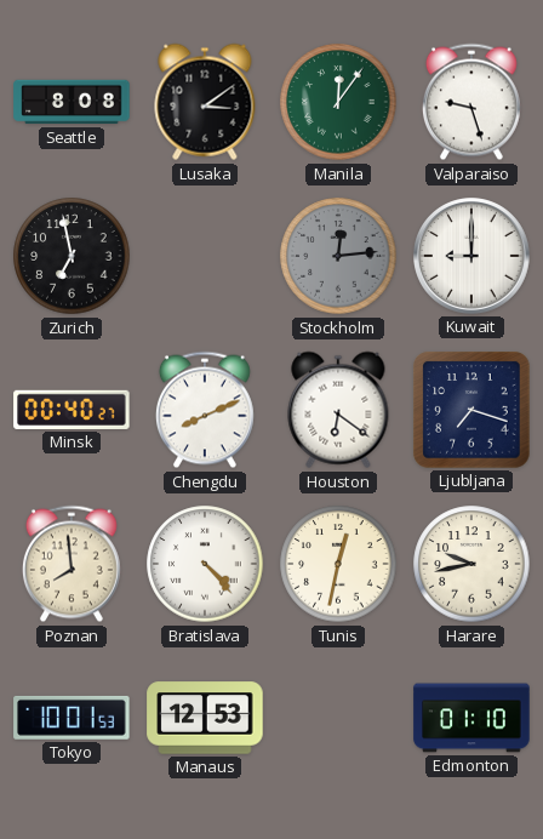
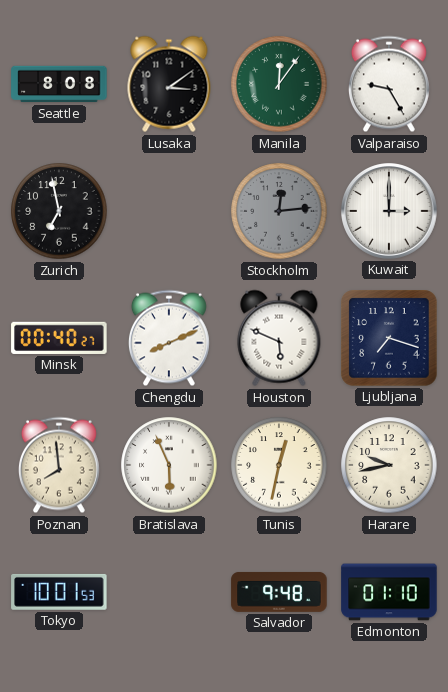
Valparaiso: 9:27 -> 9:25 (389, 84)
Kuwait: 9:00 -> 3:00 (389, 211)
Houston: 6:21 -> 5:49 (279, 338)
Bratislava: 4:23 -> 5:56 (169, 465)
Manaus: 12:53 -> none (205, 718)
Salvador: none -> 9:48 (279, 592)
